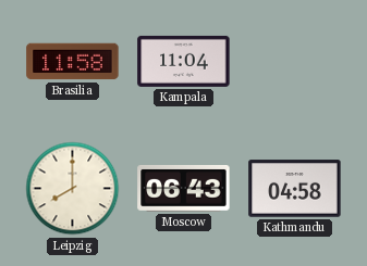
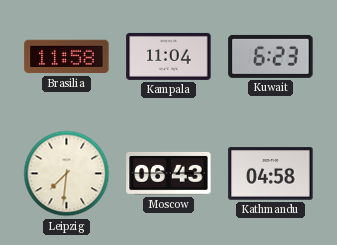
Kuwait: none -> 6:23 (271, 56)
Leipzig: 8:00 -> 7:31 (67, 174)
